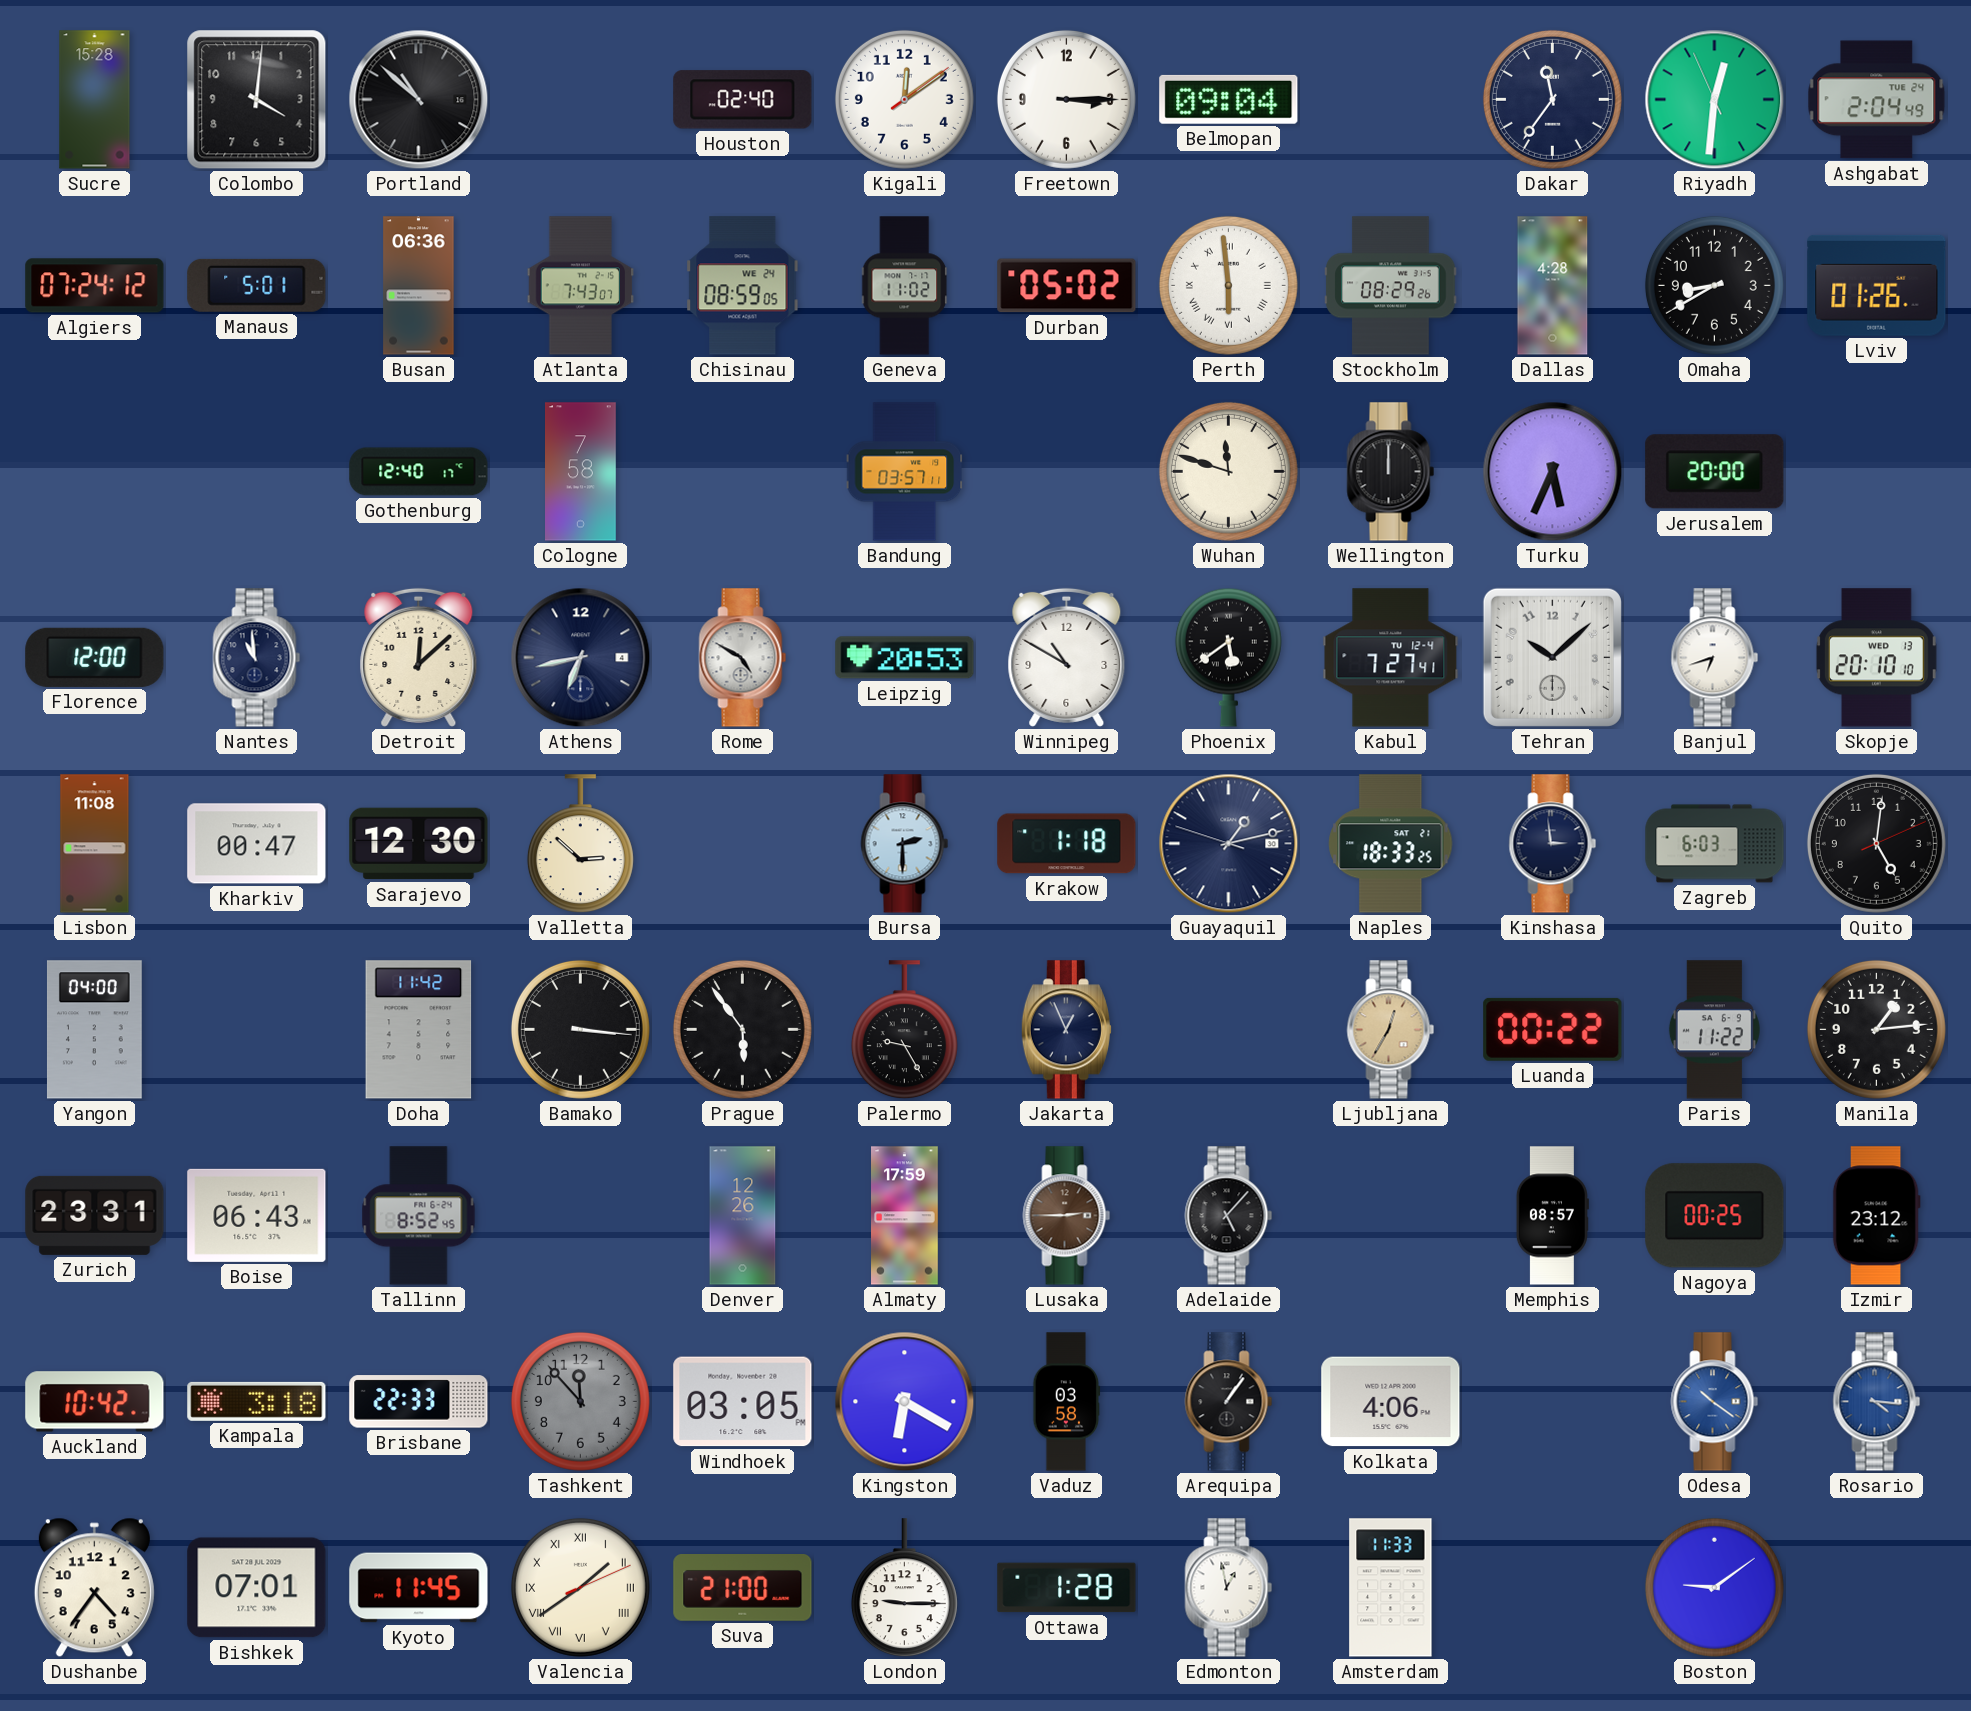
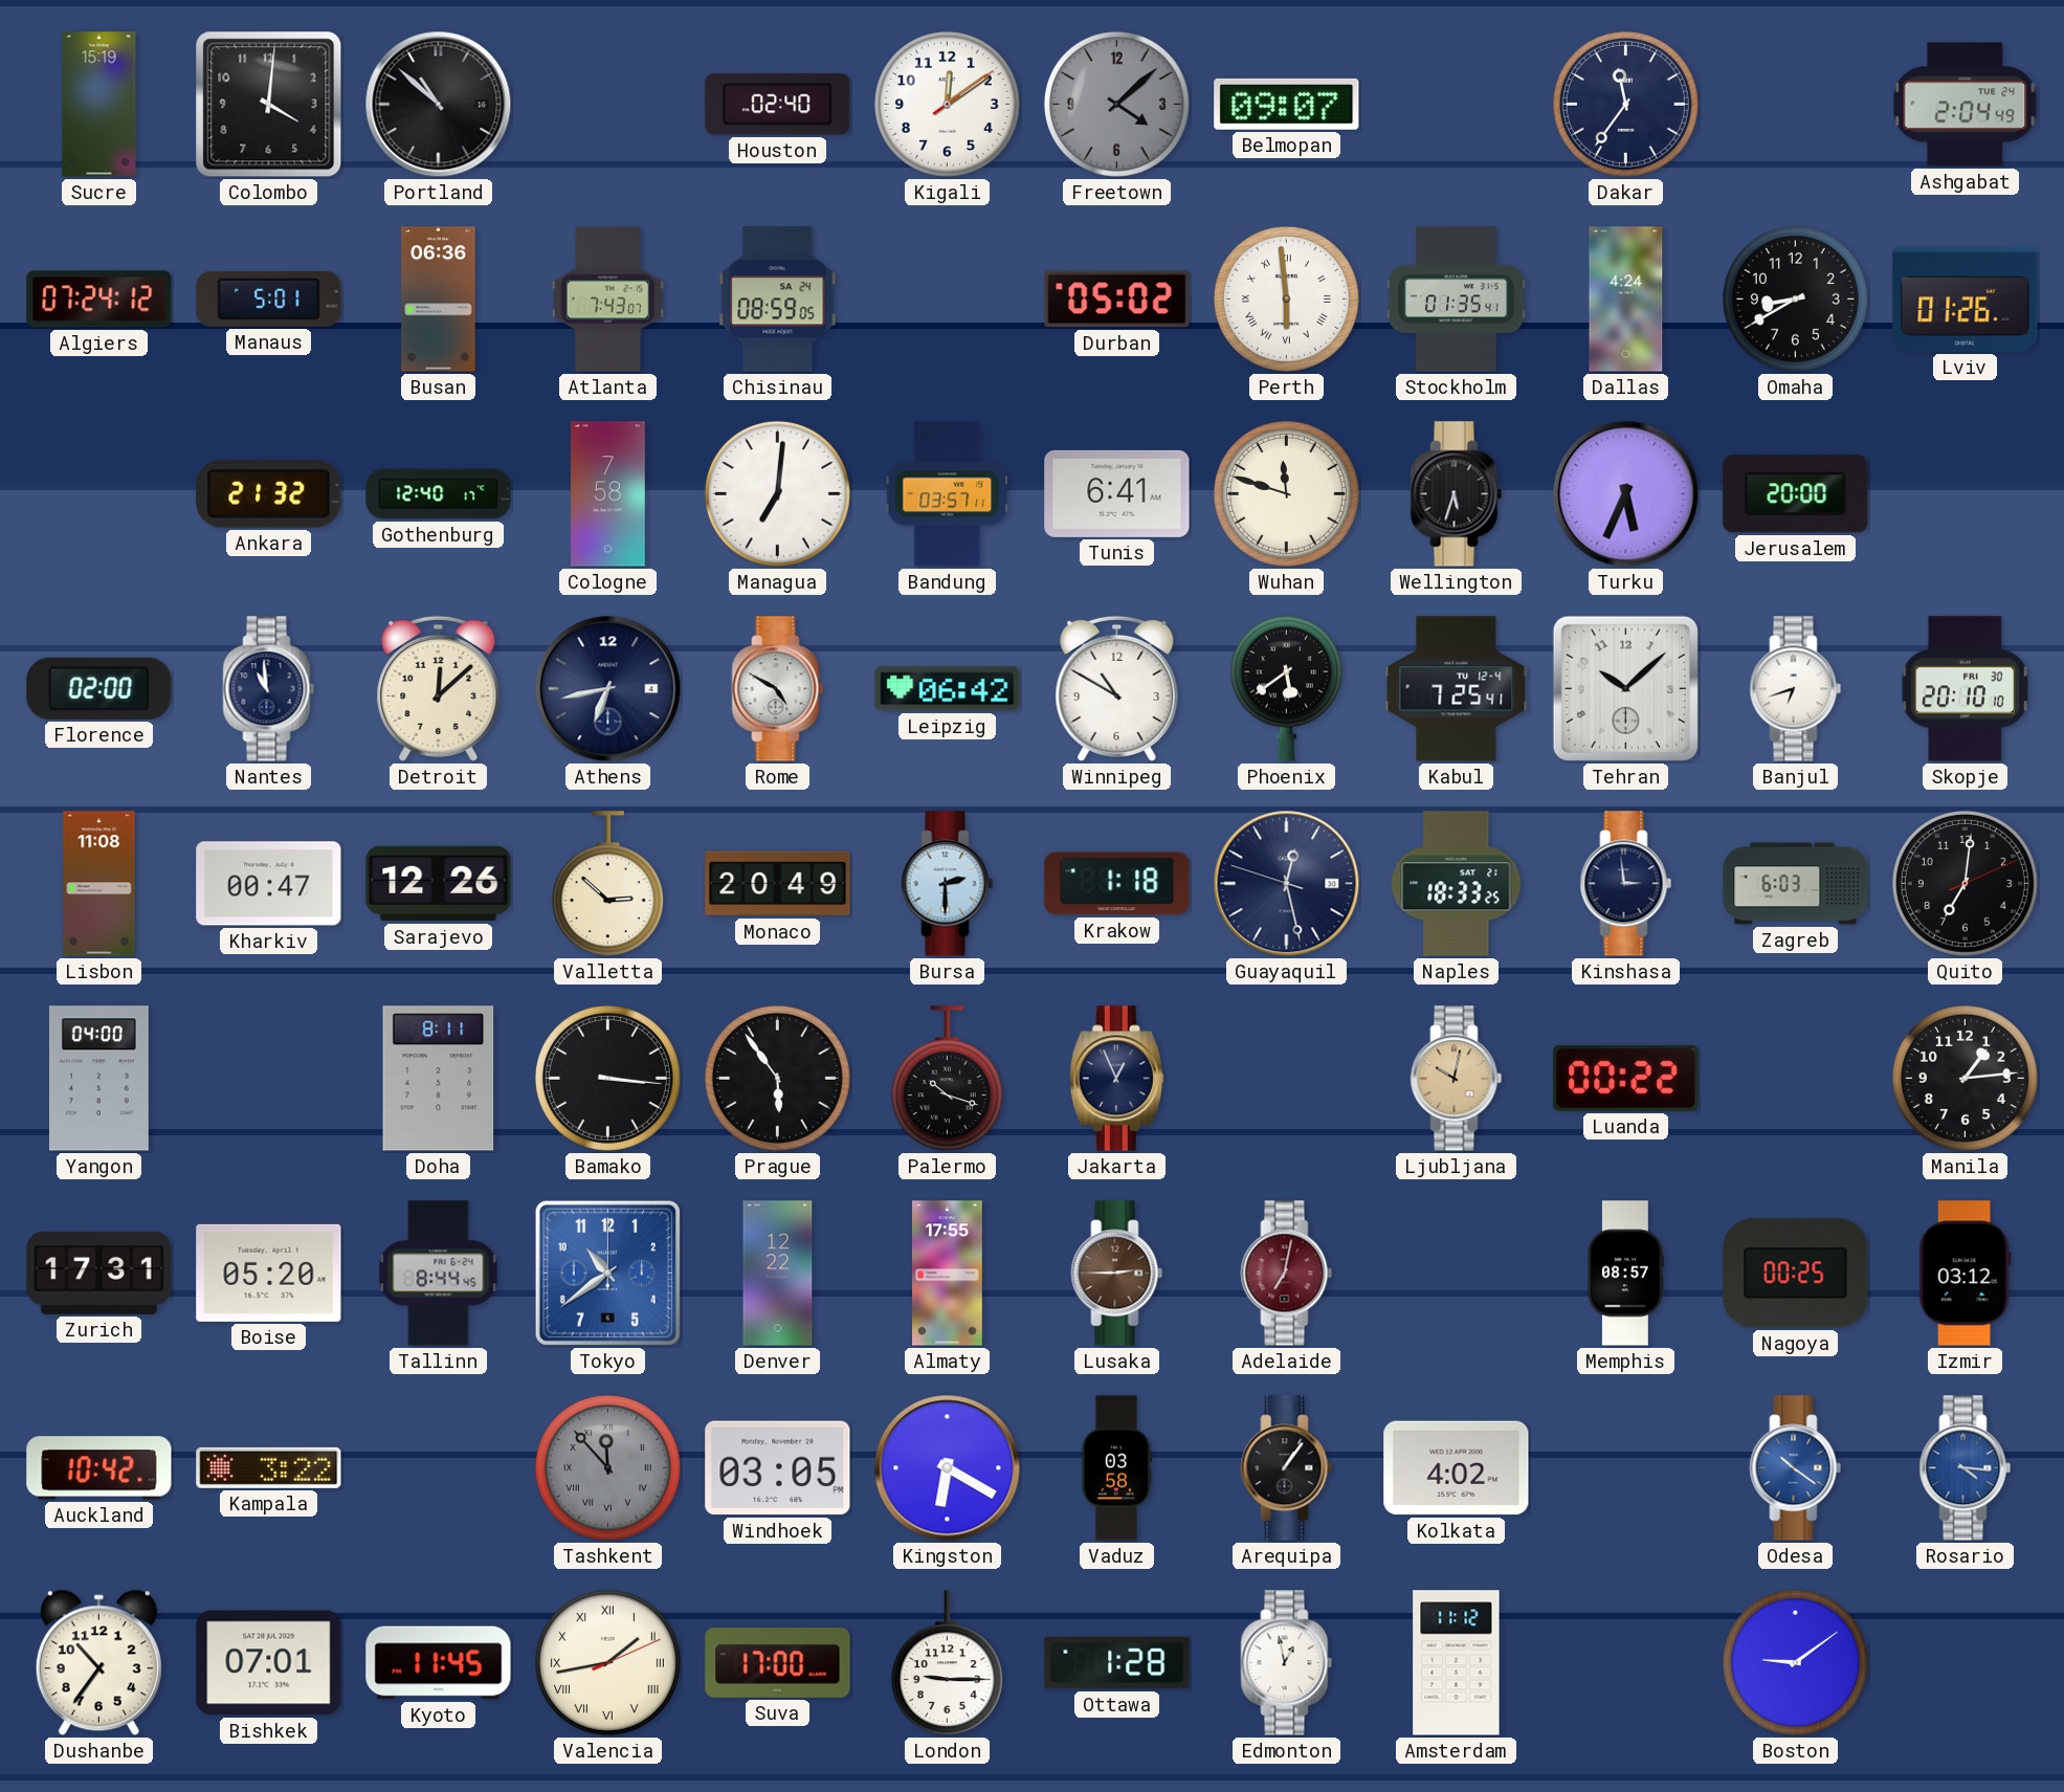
Sucre: 15:28 -> 15:19 (99, 105)
Freetown: 3:15 -> 4:08 (1116, 104)
Freetown dial: white -> grey (1116, 104)
Belmopan: 09:04 -> 09:07 (1287, 104)
Riyadh: 12:30 -> none (1715, 100)
Chisinau date: WE 24 -> SA 24 (778, 300)
Geneva: 11:02 -> none (905, 286)
Stockholm: 08:29 -> 01:35 (1457, 300)
Dallas: 4:28 -> 4:24 (1626, 300)
Ankara: none -> 21:32 (269, 493)
Managua: none -> 7:01 (777, 493)
Tunis: none -> 6:41 (1117, 493)
Wellington: 12:00 -> 5:33 (1457, 494)
Florence: 12:00 -> 02:00 (99, 688)
Leipzig: 20:53 -> 06:42 (948, 689)
Kabul: 7:27 -> 7:25 (1457, 689)
Skopje date: WED 13 -> FRI 30 (1965, 689)
Sarajevo: 12:30 -> 12:26 (439, 884)
Monaco: none -> 20:49 (778, 884)
Guayaquil: 1:12 -> 12:27 (1287, 884)
Quito: 5:01 -> 7:01 (1965, 883)
Doha: 11:42 -> 8:11 (439, 1079)
Palermo: 9:25 -> 10:18 (947, 1079)
Ljubljana: 12:35 -> 10:02 (1457, 1079)
Paris: 11:22 -> none (1714, 1030)
Zurich: 23:31 -> 17:31 (99, 1273)
Boise: 06:43 -> 05:20 (269, 1273)
Tallinn: 8:52 -> 8:44 (439, 1274)
Tokyo: none -> 10:39 (607, 1273)
Denver: 12:26 -> 12:22 (778, 1274)
Almaty: 17:59 -> 17:55 (948, 1274)
Adelaide: 5:07 -> 7:02 (1287, 1274)
Adelaide dial: black -> burgundy (1287, 1274)
Izmir: 23:12 -> 03:12 (1965, 1274)
Kampala: 3:18 -> 3:22 (269, 1467)
Brisbane: 22:33 -> none (419, 1402)
Tashkent numerals: Arabic -> Roman (607, 1467)
Kolkata: 4:06 -> 4:02 (1457, 1468)
Dushanbe: 4:36 -> 10:36 (98, 1663)
Valencia: 1:39 -> 1:43 (607, 1662)
Suva: 21:00 -> 17:00 (778, 1663)
Amsterdam: 11:33 -> 11:12 (1457, 1663)
